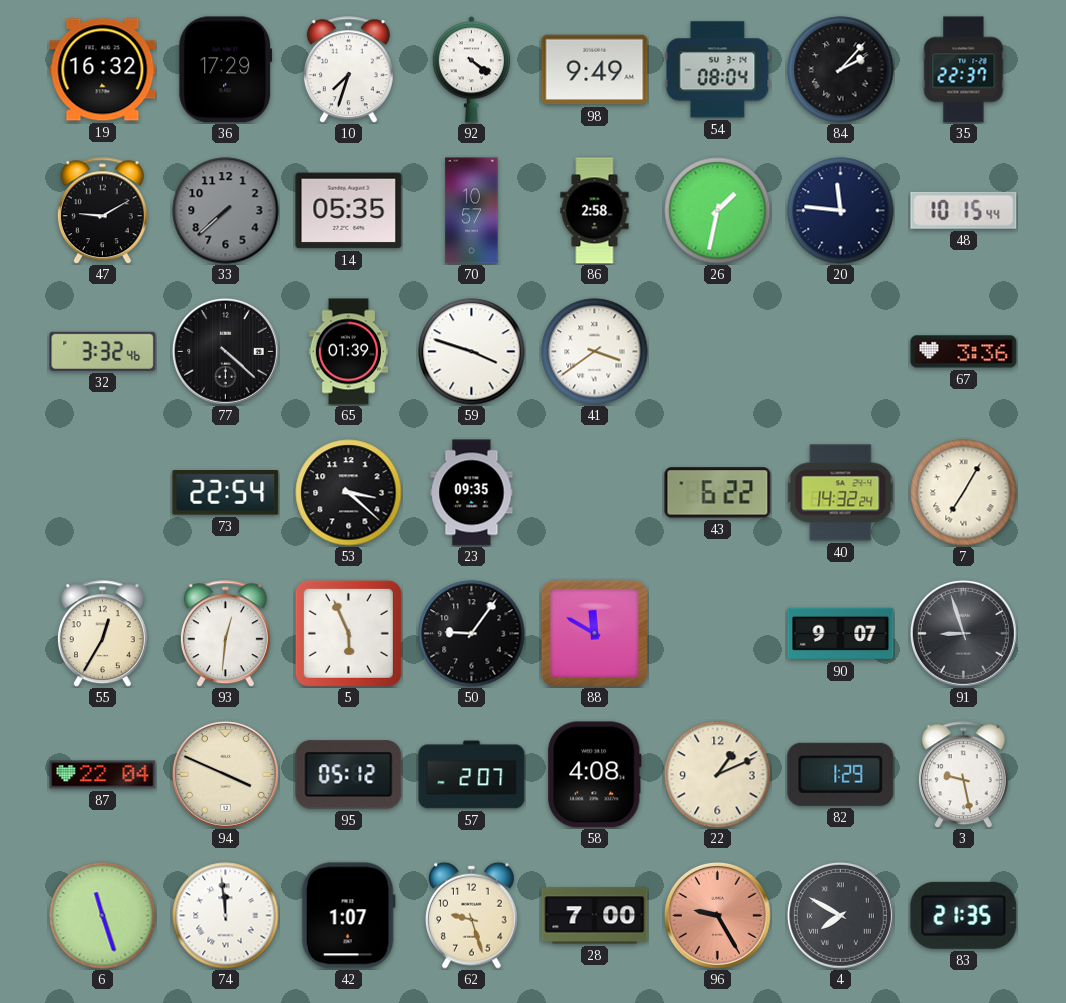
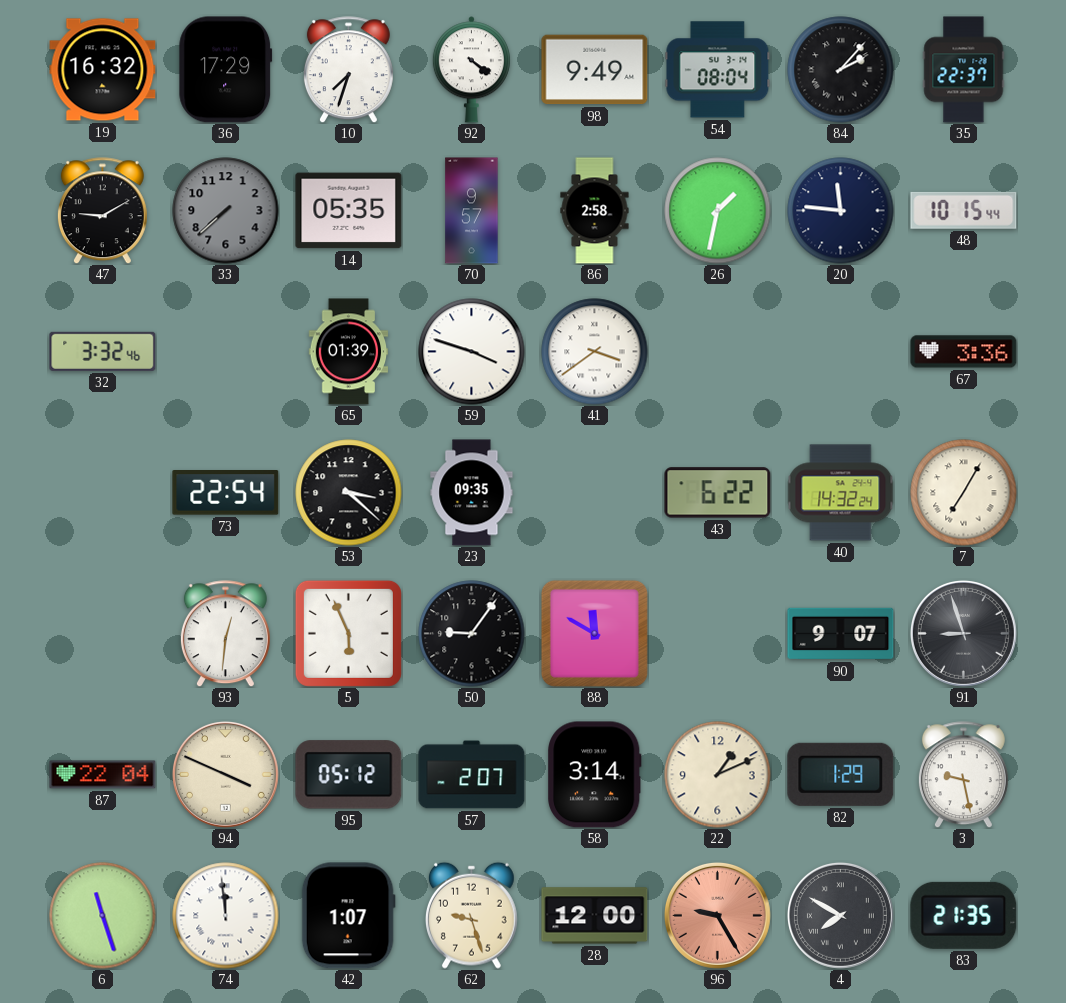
70: 10:57 -> 9:57 (472, 211)
77: 4:22 -> none (225, 351)
55: 12:35 -> none (102, 634)
58: 4:08 -> 3:14 (595, 775)
28: 7:00 -> 12:00 (595, 916)
